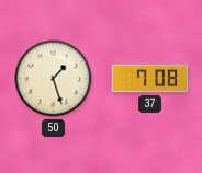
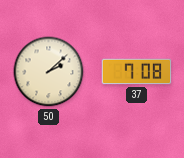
50: 1:27 -> 2:08 (49, 72)
